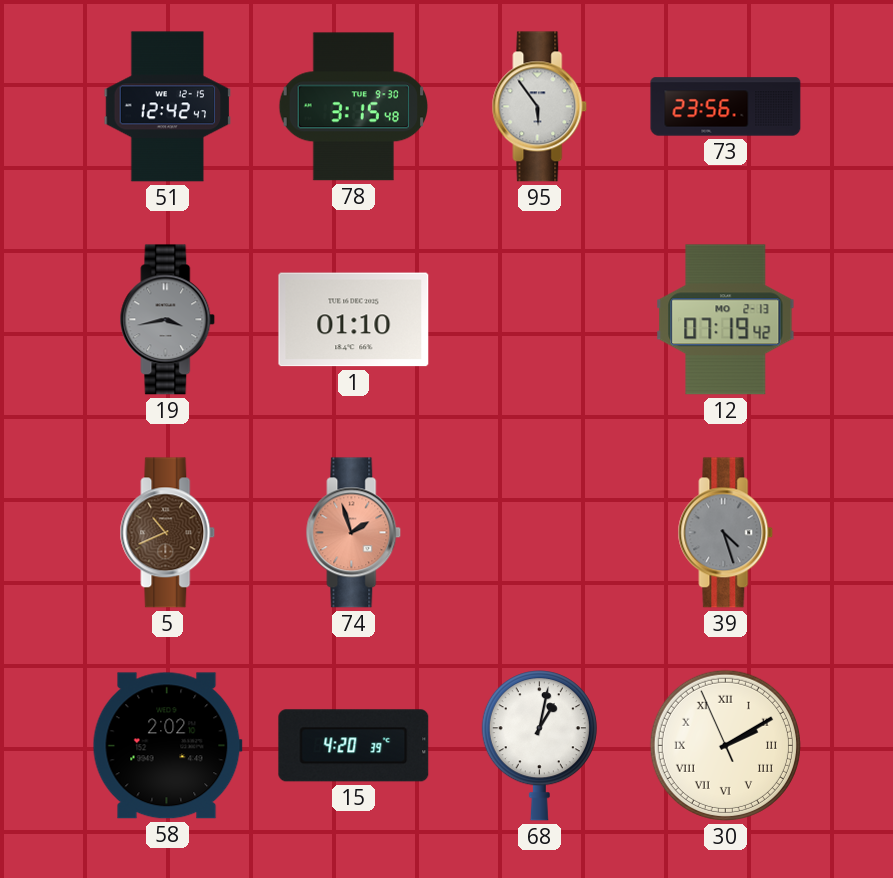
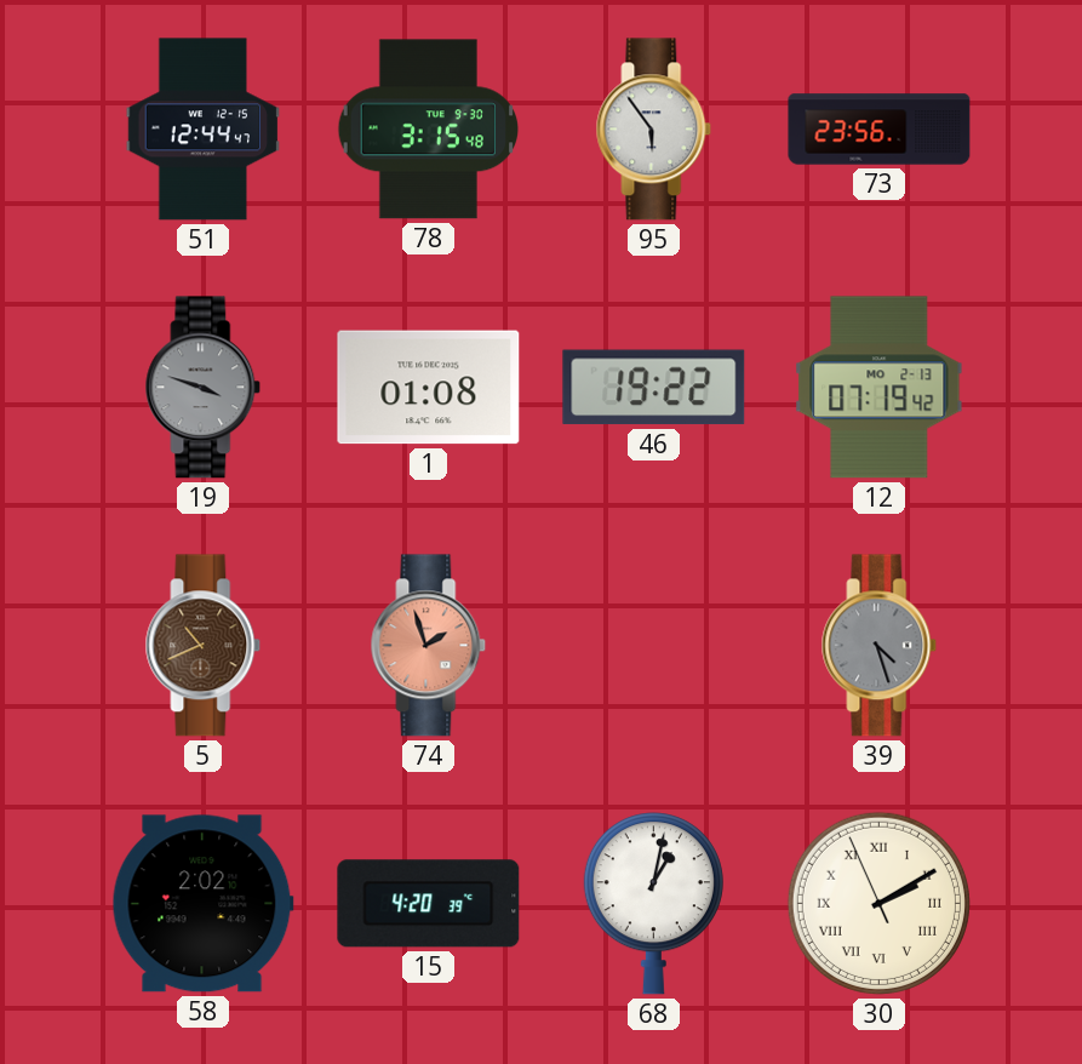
51: 12:42 -> 12:44 (204, 130)
19: 3:43 -> 3:48 (204, 388)
1: 01:10 -> 01:08 (429, 388)
46: none -> 19:22 (654, 388)
